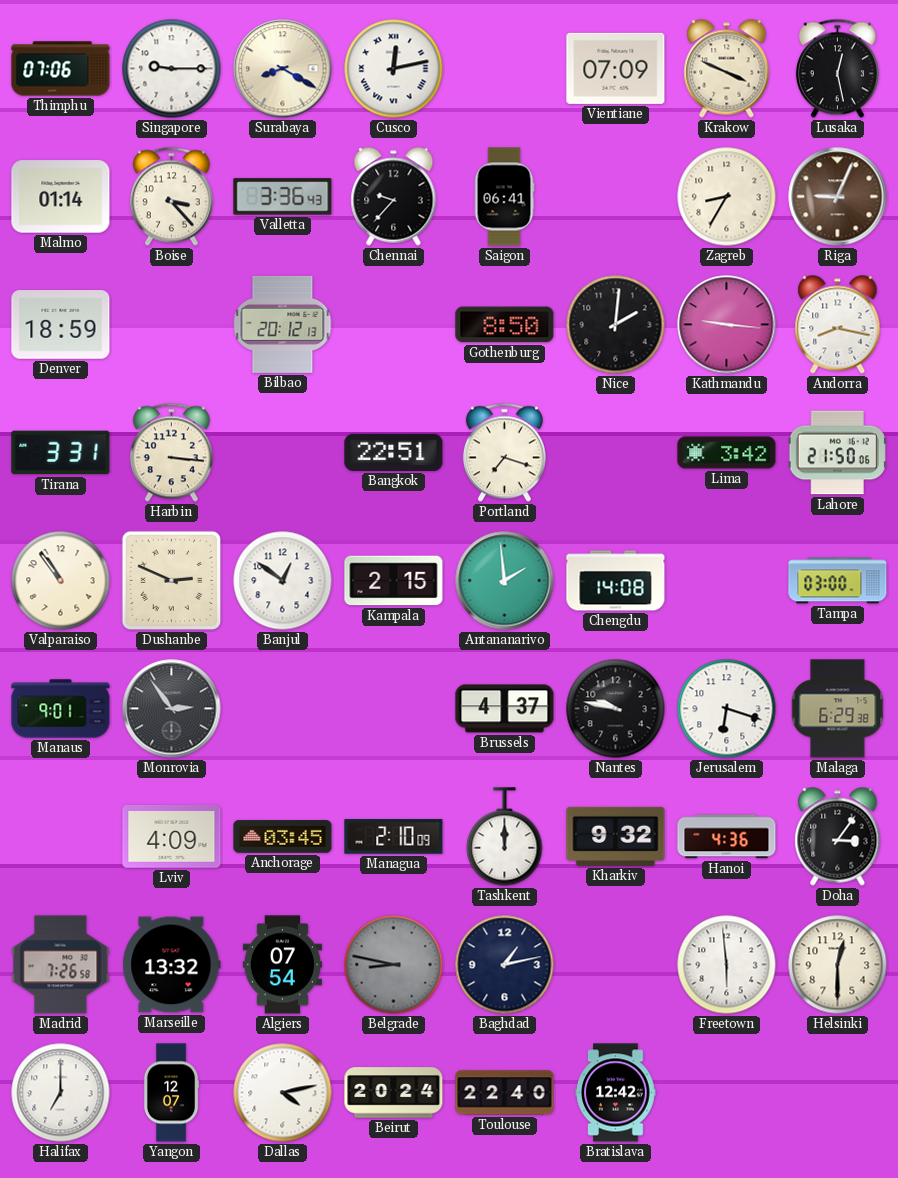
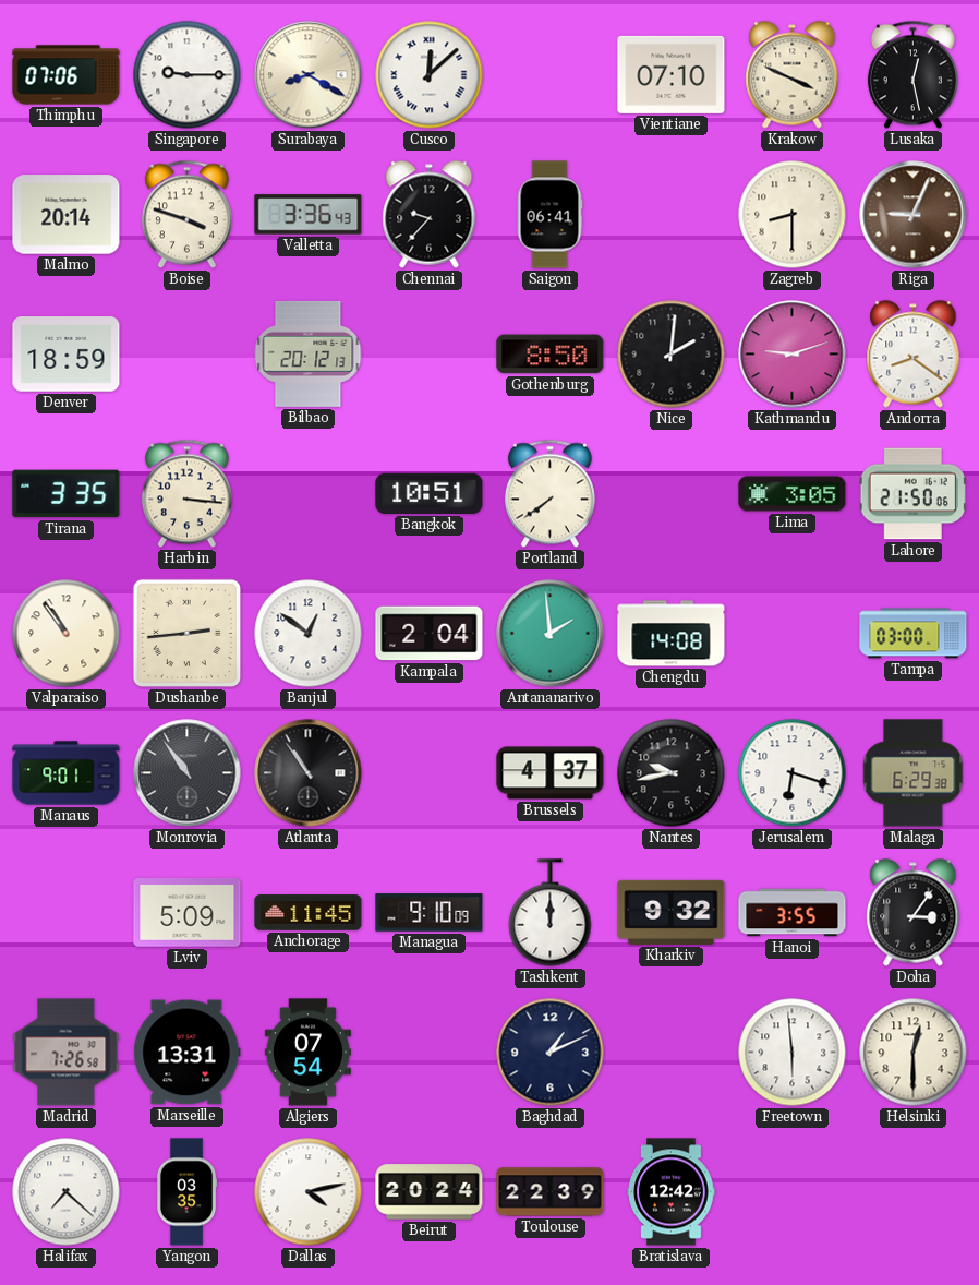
Cusco: 12:13 -> 12:08 (430, 75)
Vientiane: 07:09 -> 07:10 (672, 74)
Malmo: 01:14 -> 20:14 (67, 215)
Boise: 3:23 -> 3:48 (186, 215)
Zagreb: 8:35 -> 8:30 (793, 215)
Kathmandu: 9:16 -> 9:12 (793, 355)
Andorra: 8:17 -> 8:21 (914, 355)
Tirana: 3:31 -> 3:35 (67, 494)
Bangkok: 22:51 -> 10:51 (430, 493)
Portland: 7:18 -> 7:39 (549, 494)
Lima: 3:42 -> 3:05 (793, 494)
Dushanbe: 2:49 -> 2:44 (188, 634)
Kampala: 2:15 -> 2:04 (430, 634)
Monrovia: 2:54 -> 10:54 (188, 773)
Atlanta: none -> 10:54 (309, 773)
Nantes: 9:47 -> 9:43 (672, 773)
Lviv: 4:09 -> 5:09 (188, 912)
Anchorage: 03:45 -> 11:45 (309, 913)
Managua: 2:10 -> 9:10 (430, 913)
Hanoi: 4:36 -> 3:55 (793, 913)
Marseille: 13:32 -> 13:31 (188, 1053)
Belgrade: 8:47 -> none (394, 965)
Baghdad: 1:13 -> 1:11 (551, 1053)
Halifax: 7:00 -> 7:22 (67, 1192)
Yangon: 12:07 -> 03:35 (186, 1192)
Toulouse: 22:40 -> 22:39 (551, 1192)
